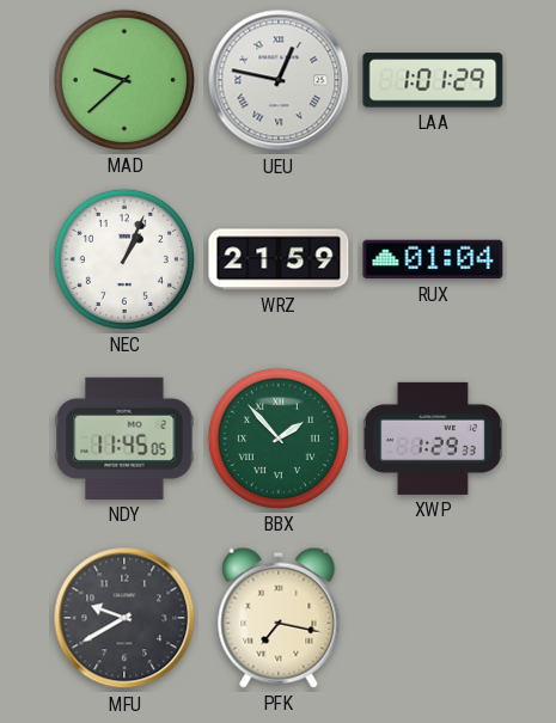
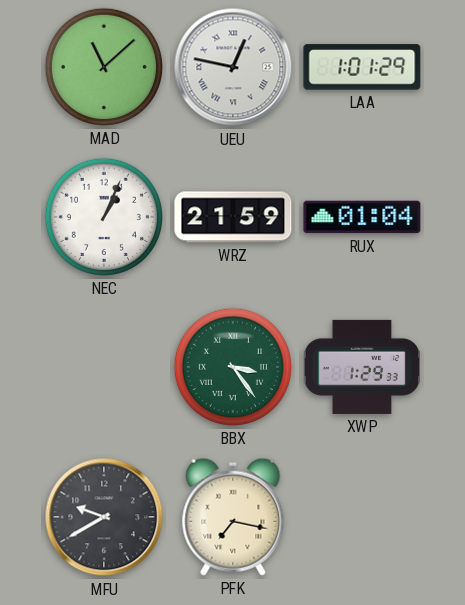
MAD: 9:38 -> 11:08 (104, 67)
NDY: 11:45 -> none (124, 439)
BBX: 1:53 -> 3:24 (233, 367)
